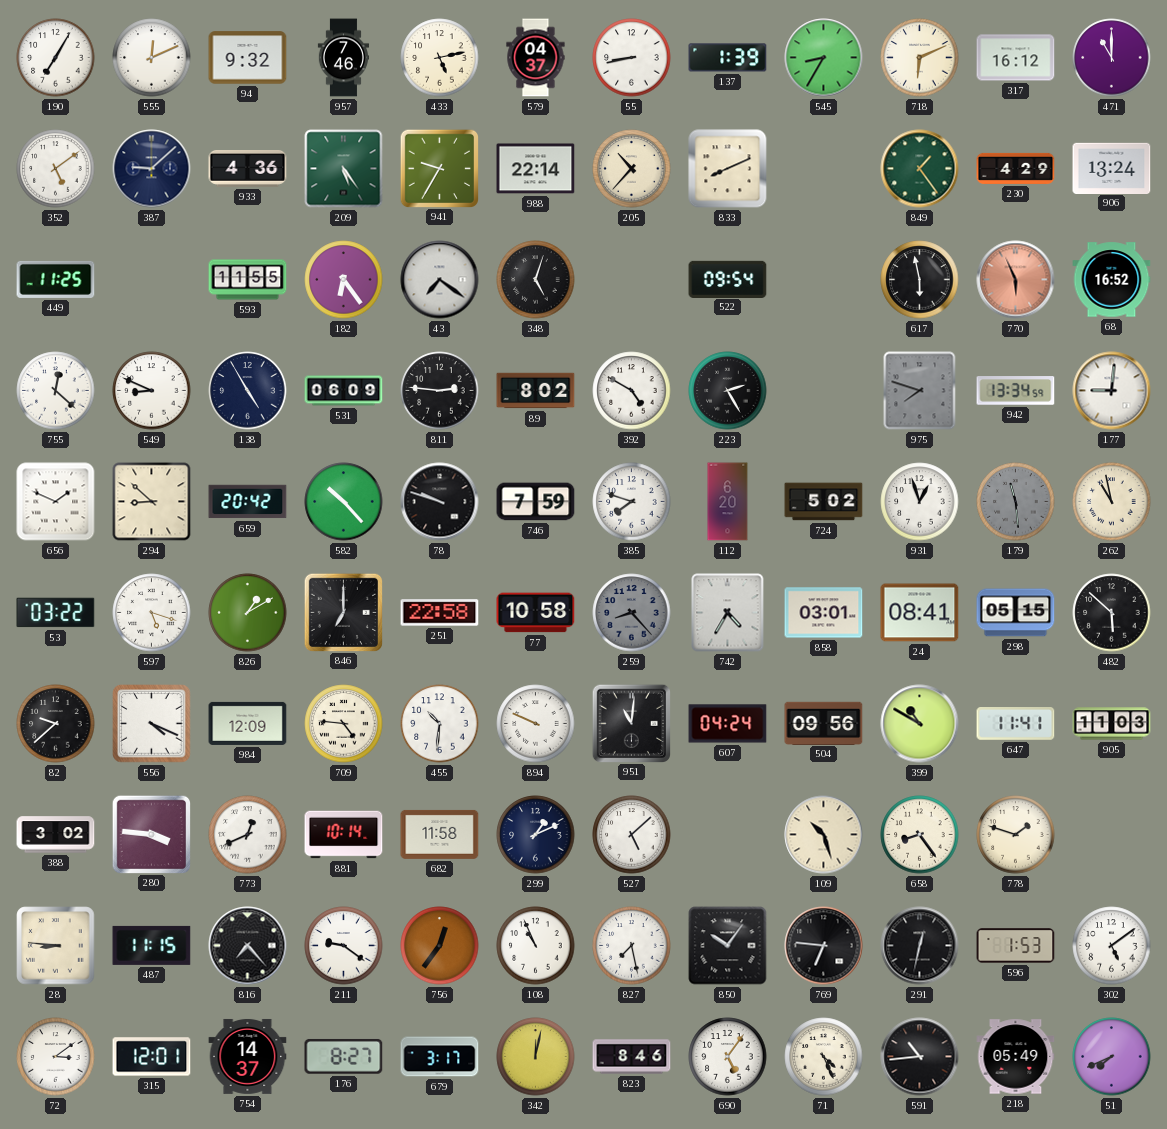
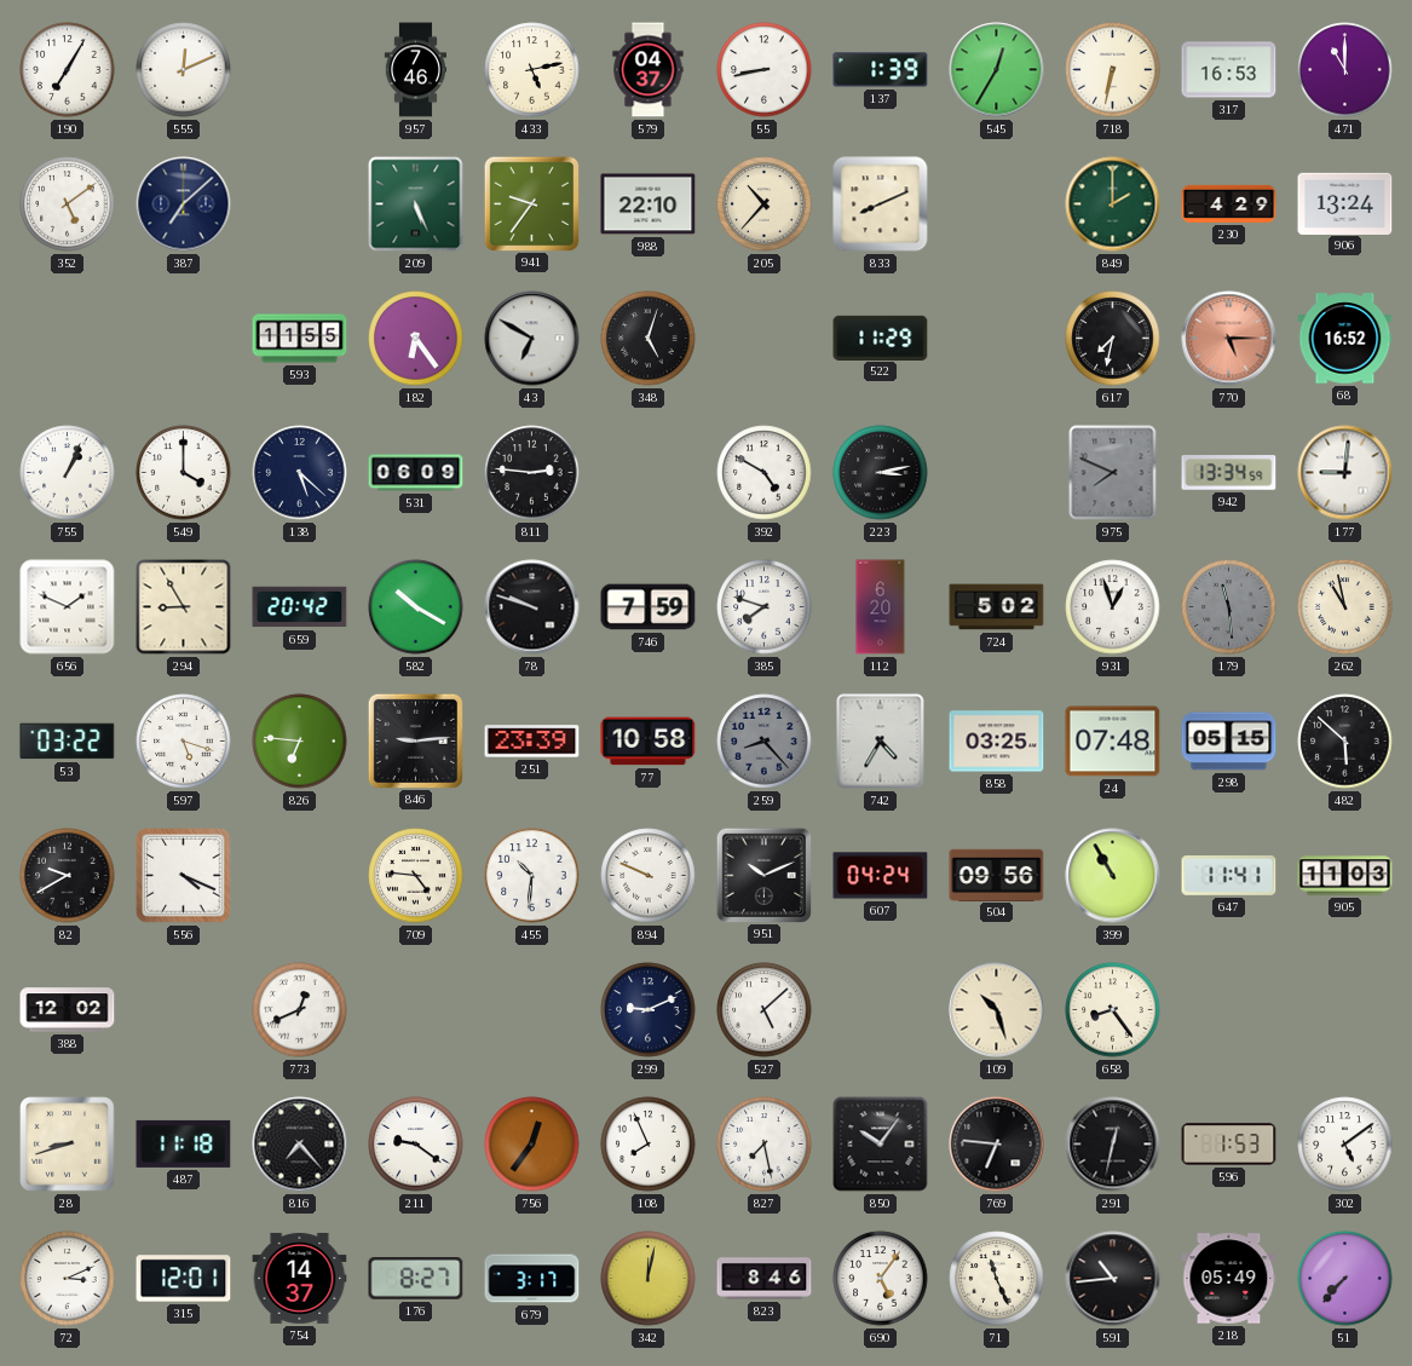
94: 9:32 -> none (248, 58)
545: 8:35 -> 12:35 (997, 70)
718: 6:11 -> 6:32 (1113, 70)
317: 16:12 -> 16:53 (1229, 70)
387: 9:08 -> 7:08 (184, 204)
933: 4:36 -> none (248, 169)
209: 5:24 -> 5:26 (416, 204)
941: 9:35 -> 9:36 (531, 203)
988: 22:14 -> 22:10 (649, 204)
849: 1:24 -> 2:00 (1113, 204)
449: 11:25 -> none (56, 279)
43: 7:21 -> 6:50 (532, 339)
522: 09:54 -> 11:29 (881, 338)
617: 5:58 -> 7:32 (1113, 339)
770: 5:56 -> 5:15 (1229, 339)
755: 12:22 -> 1:04 (68, 473)
549: 8:49 -> 4:00 (184, 473)
138: 4:55 -> 5:22 (300, 473)
89: 8:02 -> none (536, 391)
223: 2:25 -> 3:13 (881, 473)
975: 7:48 -> 7:49 (1113, 473)
294: 8:52 -> 8:55 (184, 607)
582: 10:23 -> 10:20 (416, 607)
826: 1:10 -> 6:46 (300, 742)
846: 7:00 -> 9:14 (415, 740)
251: 22:58 -> 23:39 (532, 742)
858: 03:01 -> 03:25 (997, 742)
24: 08:41 -> 07:48 (1113, 742)
82: 9:38 -> 9:40 (68, 876)
984: 12:09 -> none (248, 723)
951: 11:01 -> 10:11 (763, 875)
399: 10:50 -> 10:55 (1113, 876)
388: 3:02 -> 12:02 (68, 1010)
280: 3:46 -> none (151, 834)
881: 10:14 -> none (344, 835)
682: 11:58 -> none (440, 834)
299: 1:11 -> 9:11 (649, 1010)
778: 1:48 -> none (1016, 835)
28: 8:46 -> 8:42 (68, 1145)
487: 11:15 -> 11:18 (184, 1143)
108: 10:56 -> 7:56 (649, 1145)
72: 3:09 -> 3:11 (68, 1279)
71: 4:26 -> 11:26 (997, 1279)
51: 7:41 -> 7:37 (1345, 1279)
